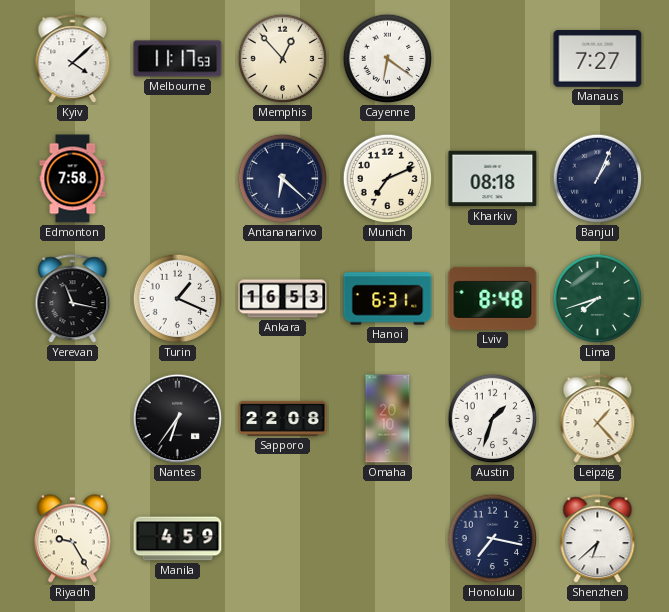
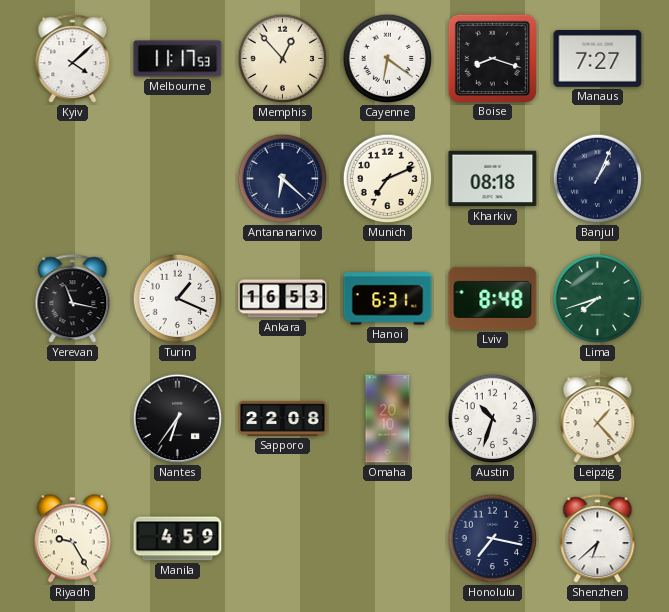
Boise: none -> 8:18 (492, 58)
Edmonton: 7:58 -> none (73, 179)
Austin: 1:33 -> 10:33 (493, 419)
